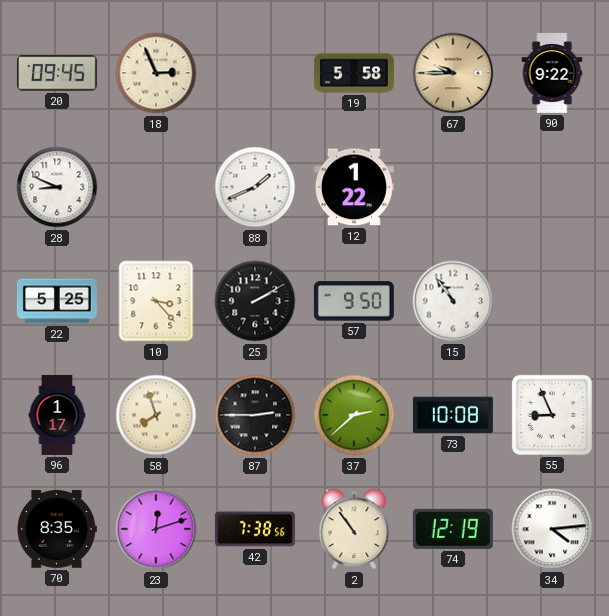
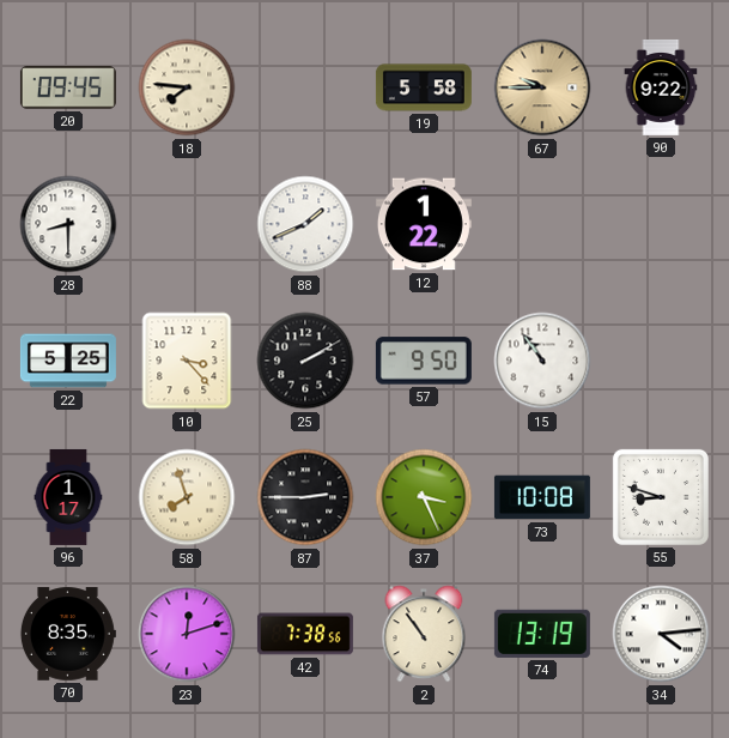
18: 2:56 -> 7:46 (187, 87)
28: 8:49 -> 8:30 (68, 224)
37: 2:38 -> 3:26 (424, 497)
55: 8:56 -> 8:48 (661, 497)
74: 12:19 -> 13:19 (542, 634)
